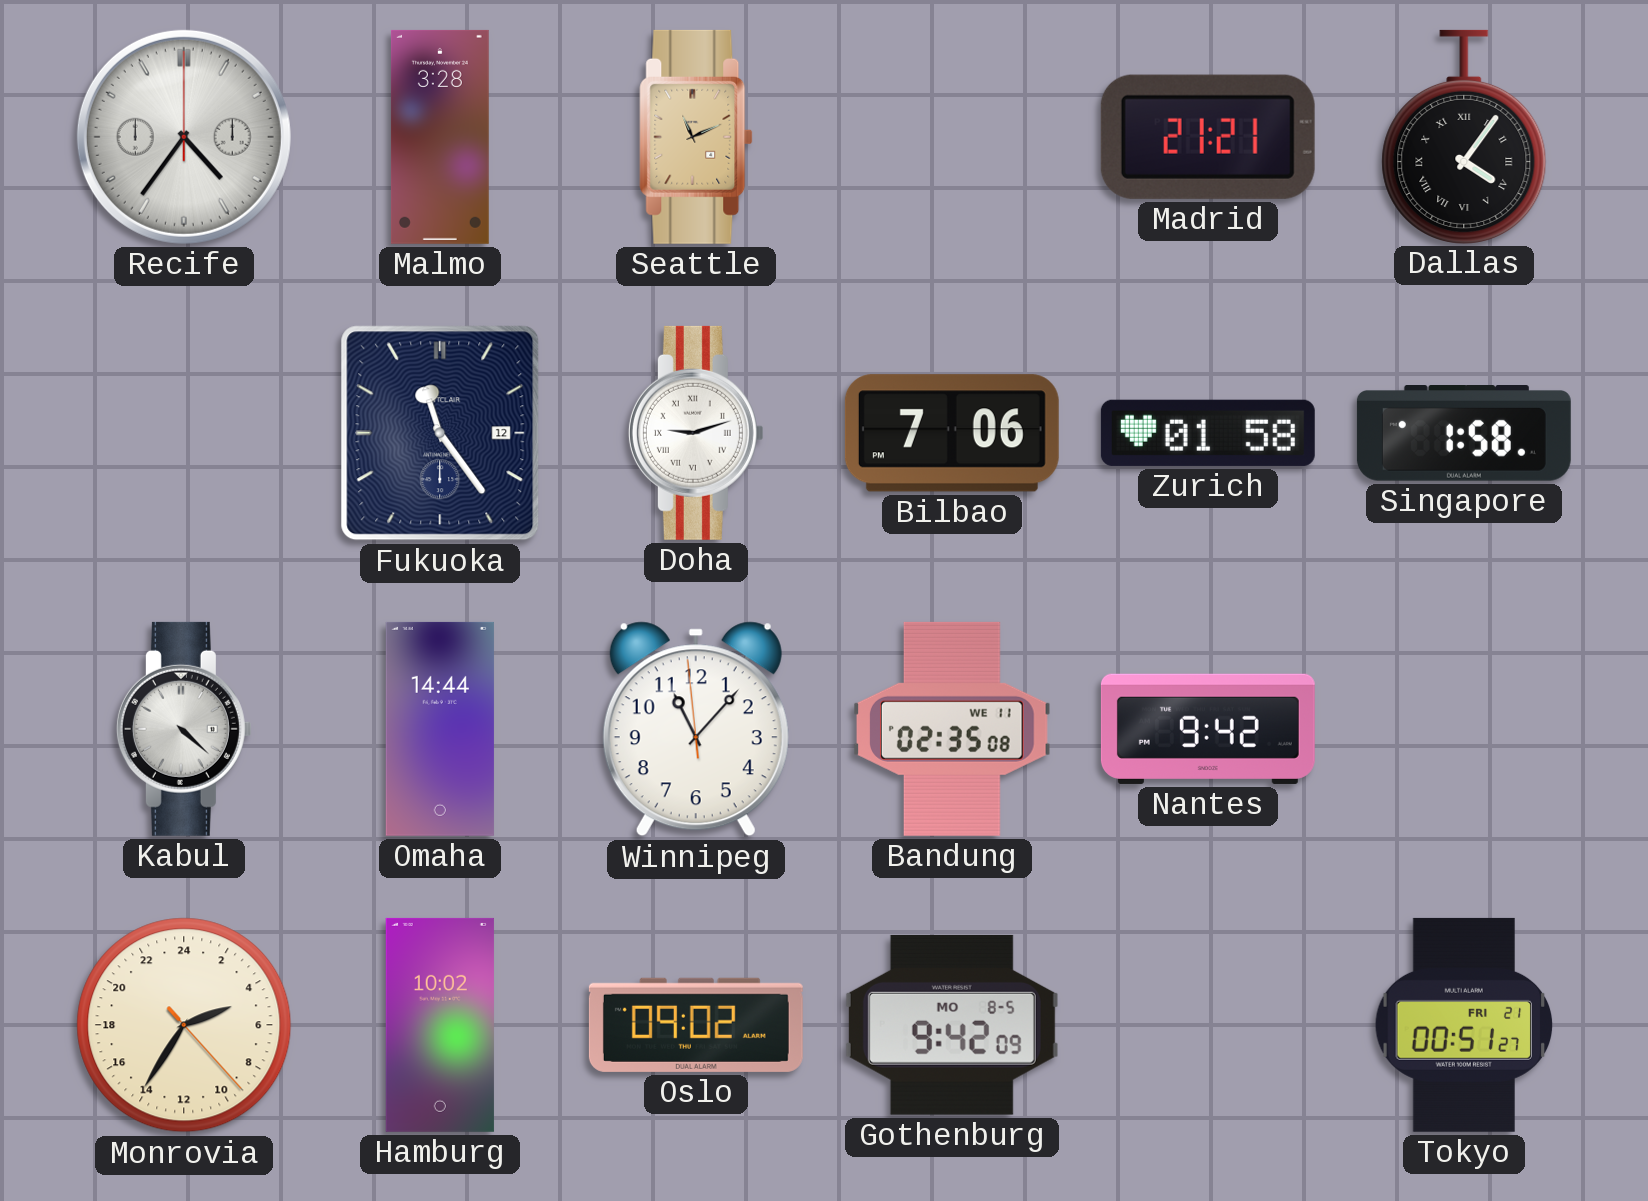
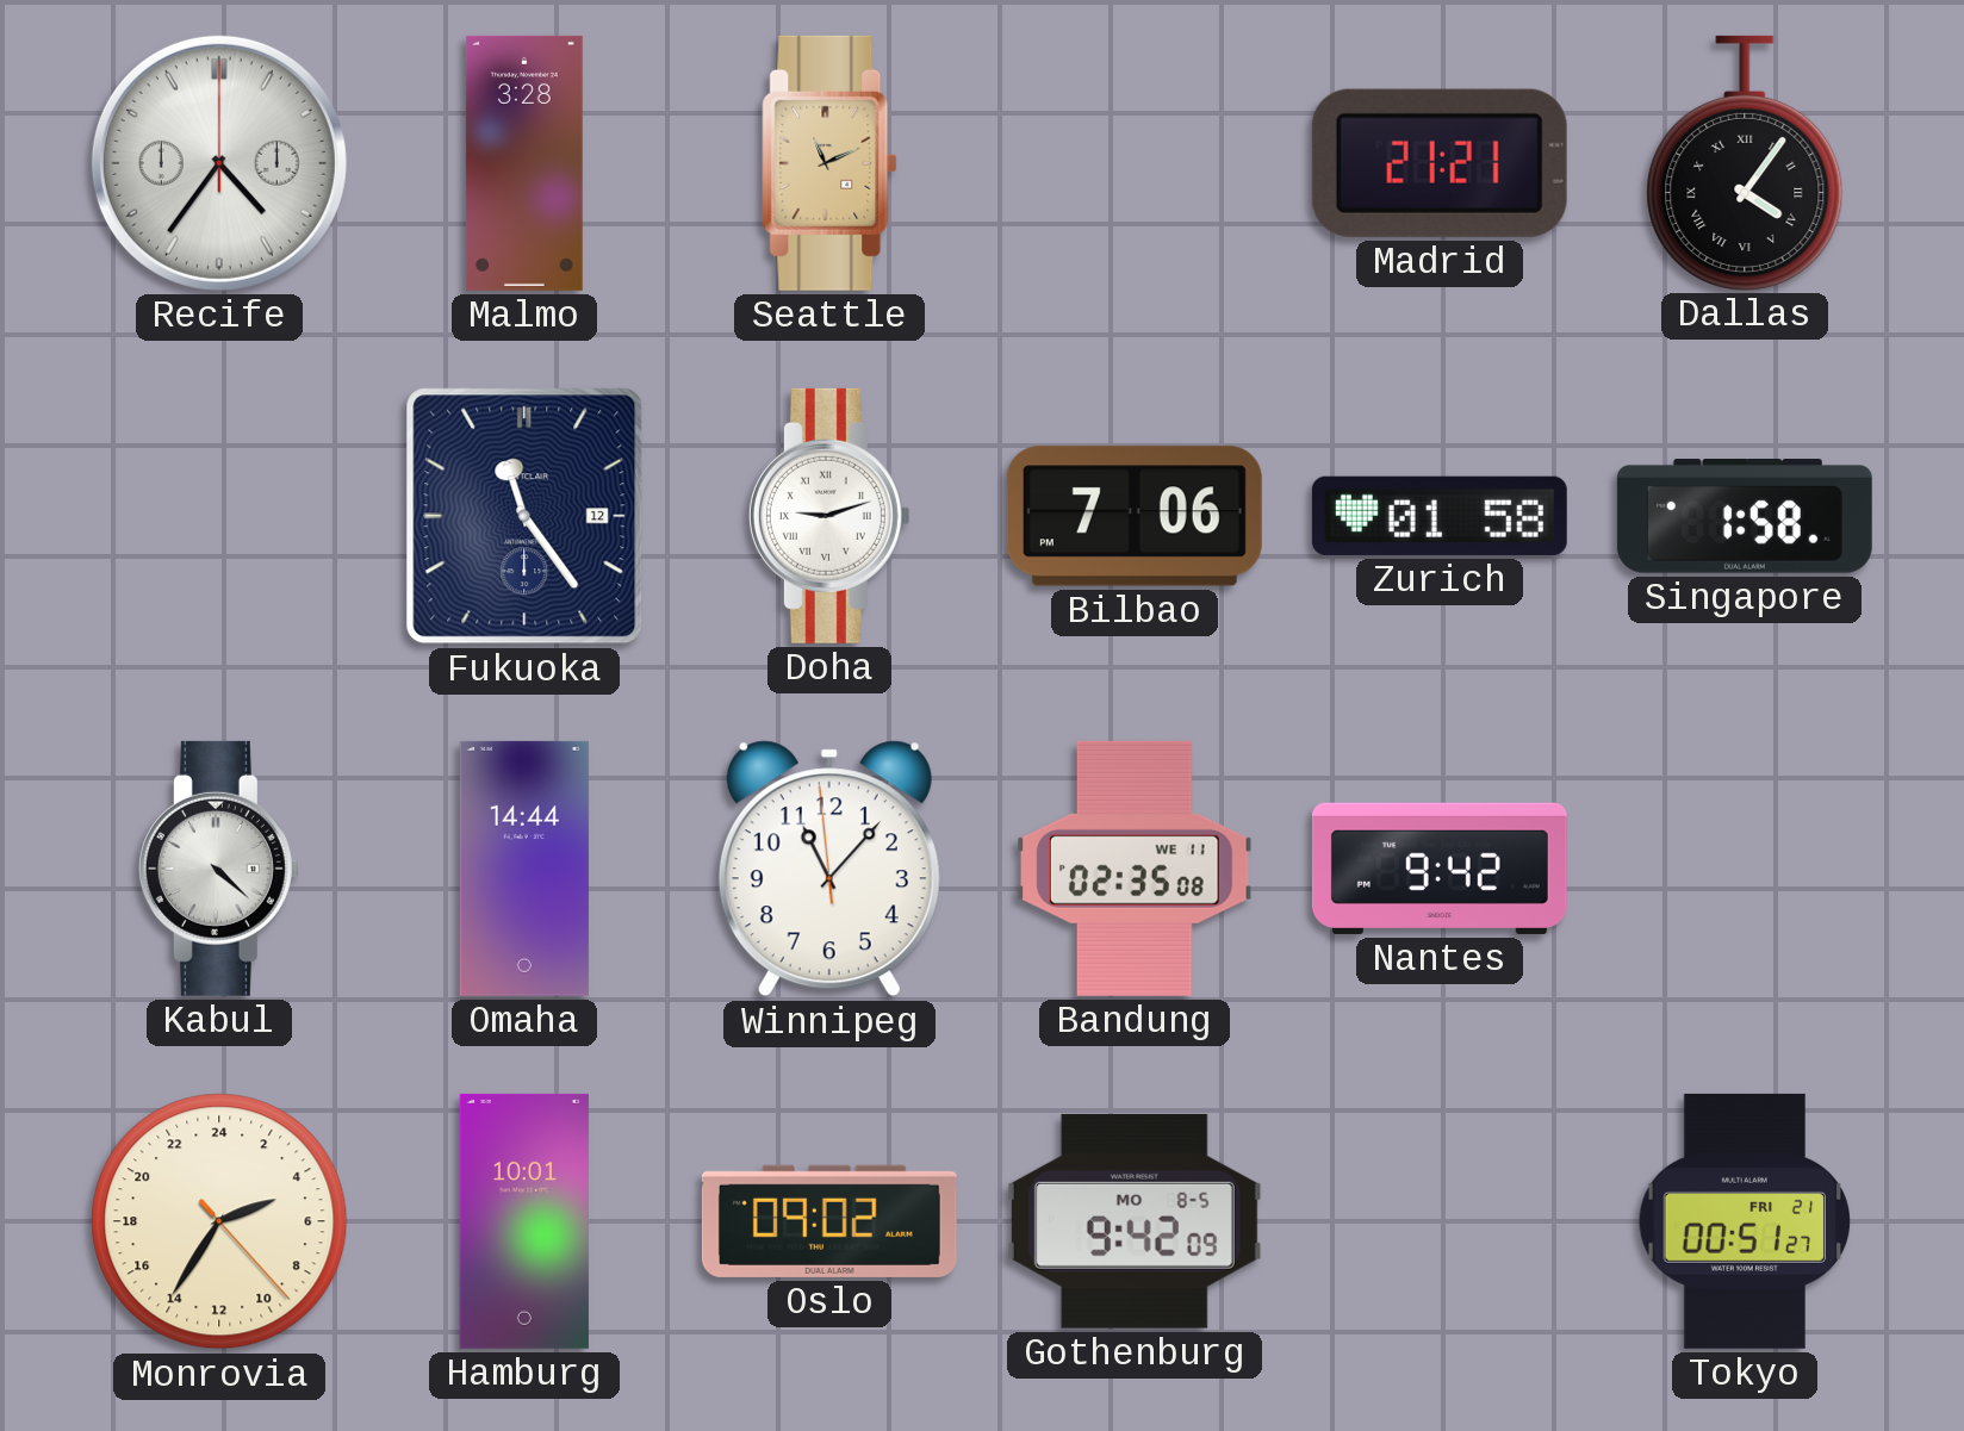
Hamburg: 10:02 -> 10:01 (524, 1221)
